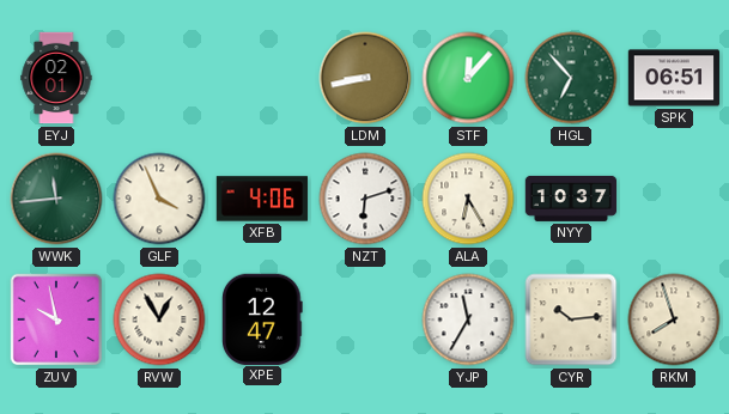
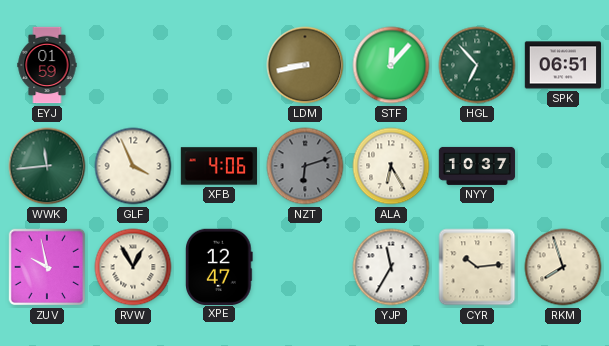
EYJ: 02:01 -> 01:59 (47, 65)
NZT dial: white -> grey (305, 166)
